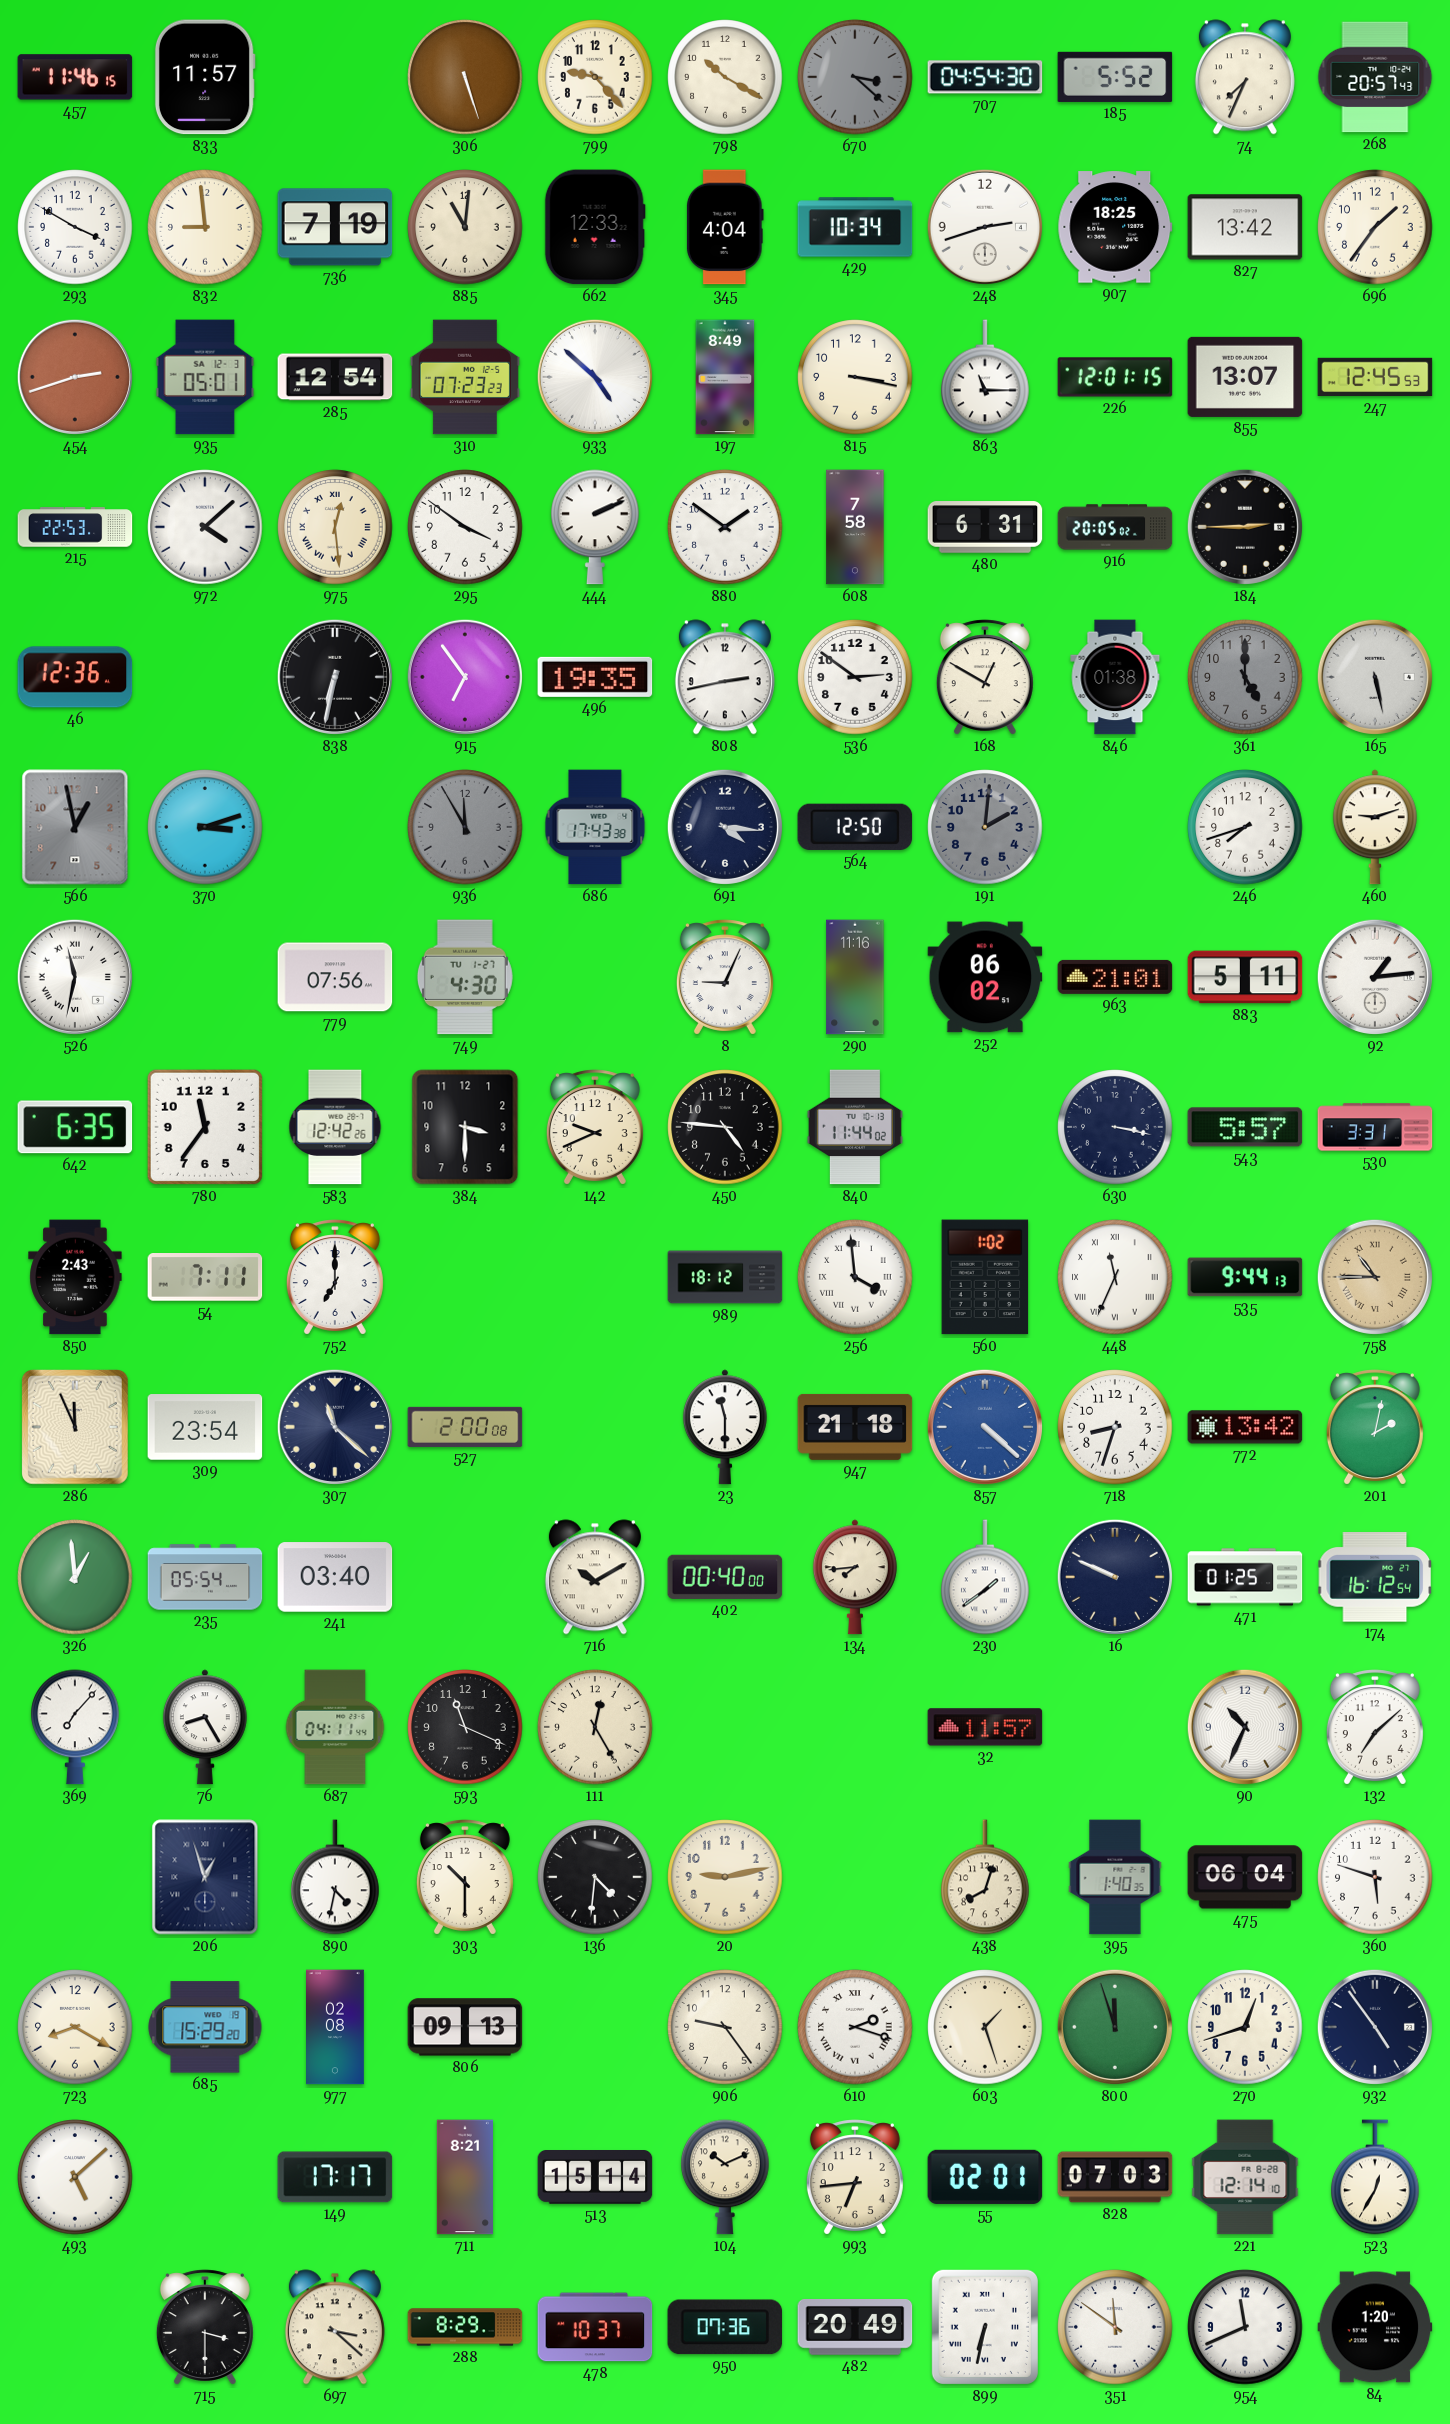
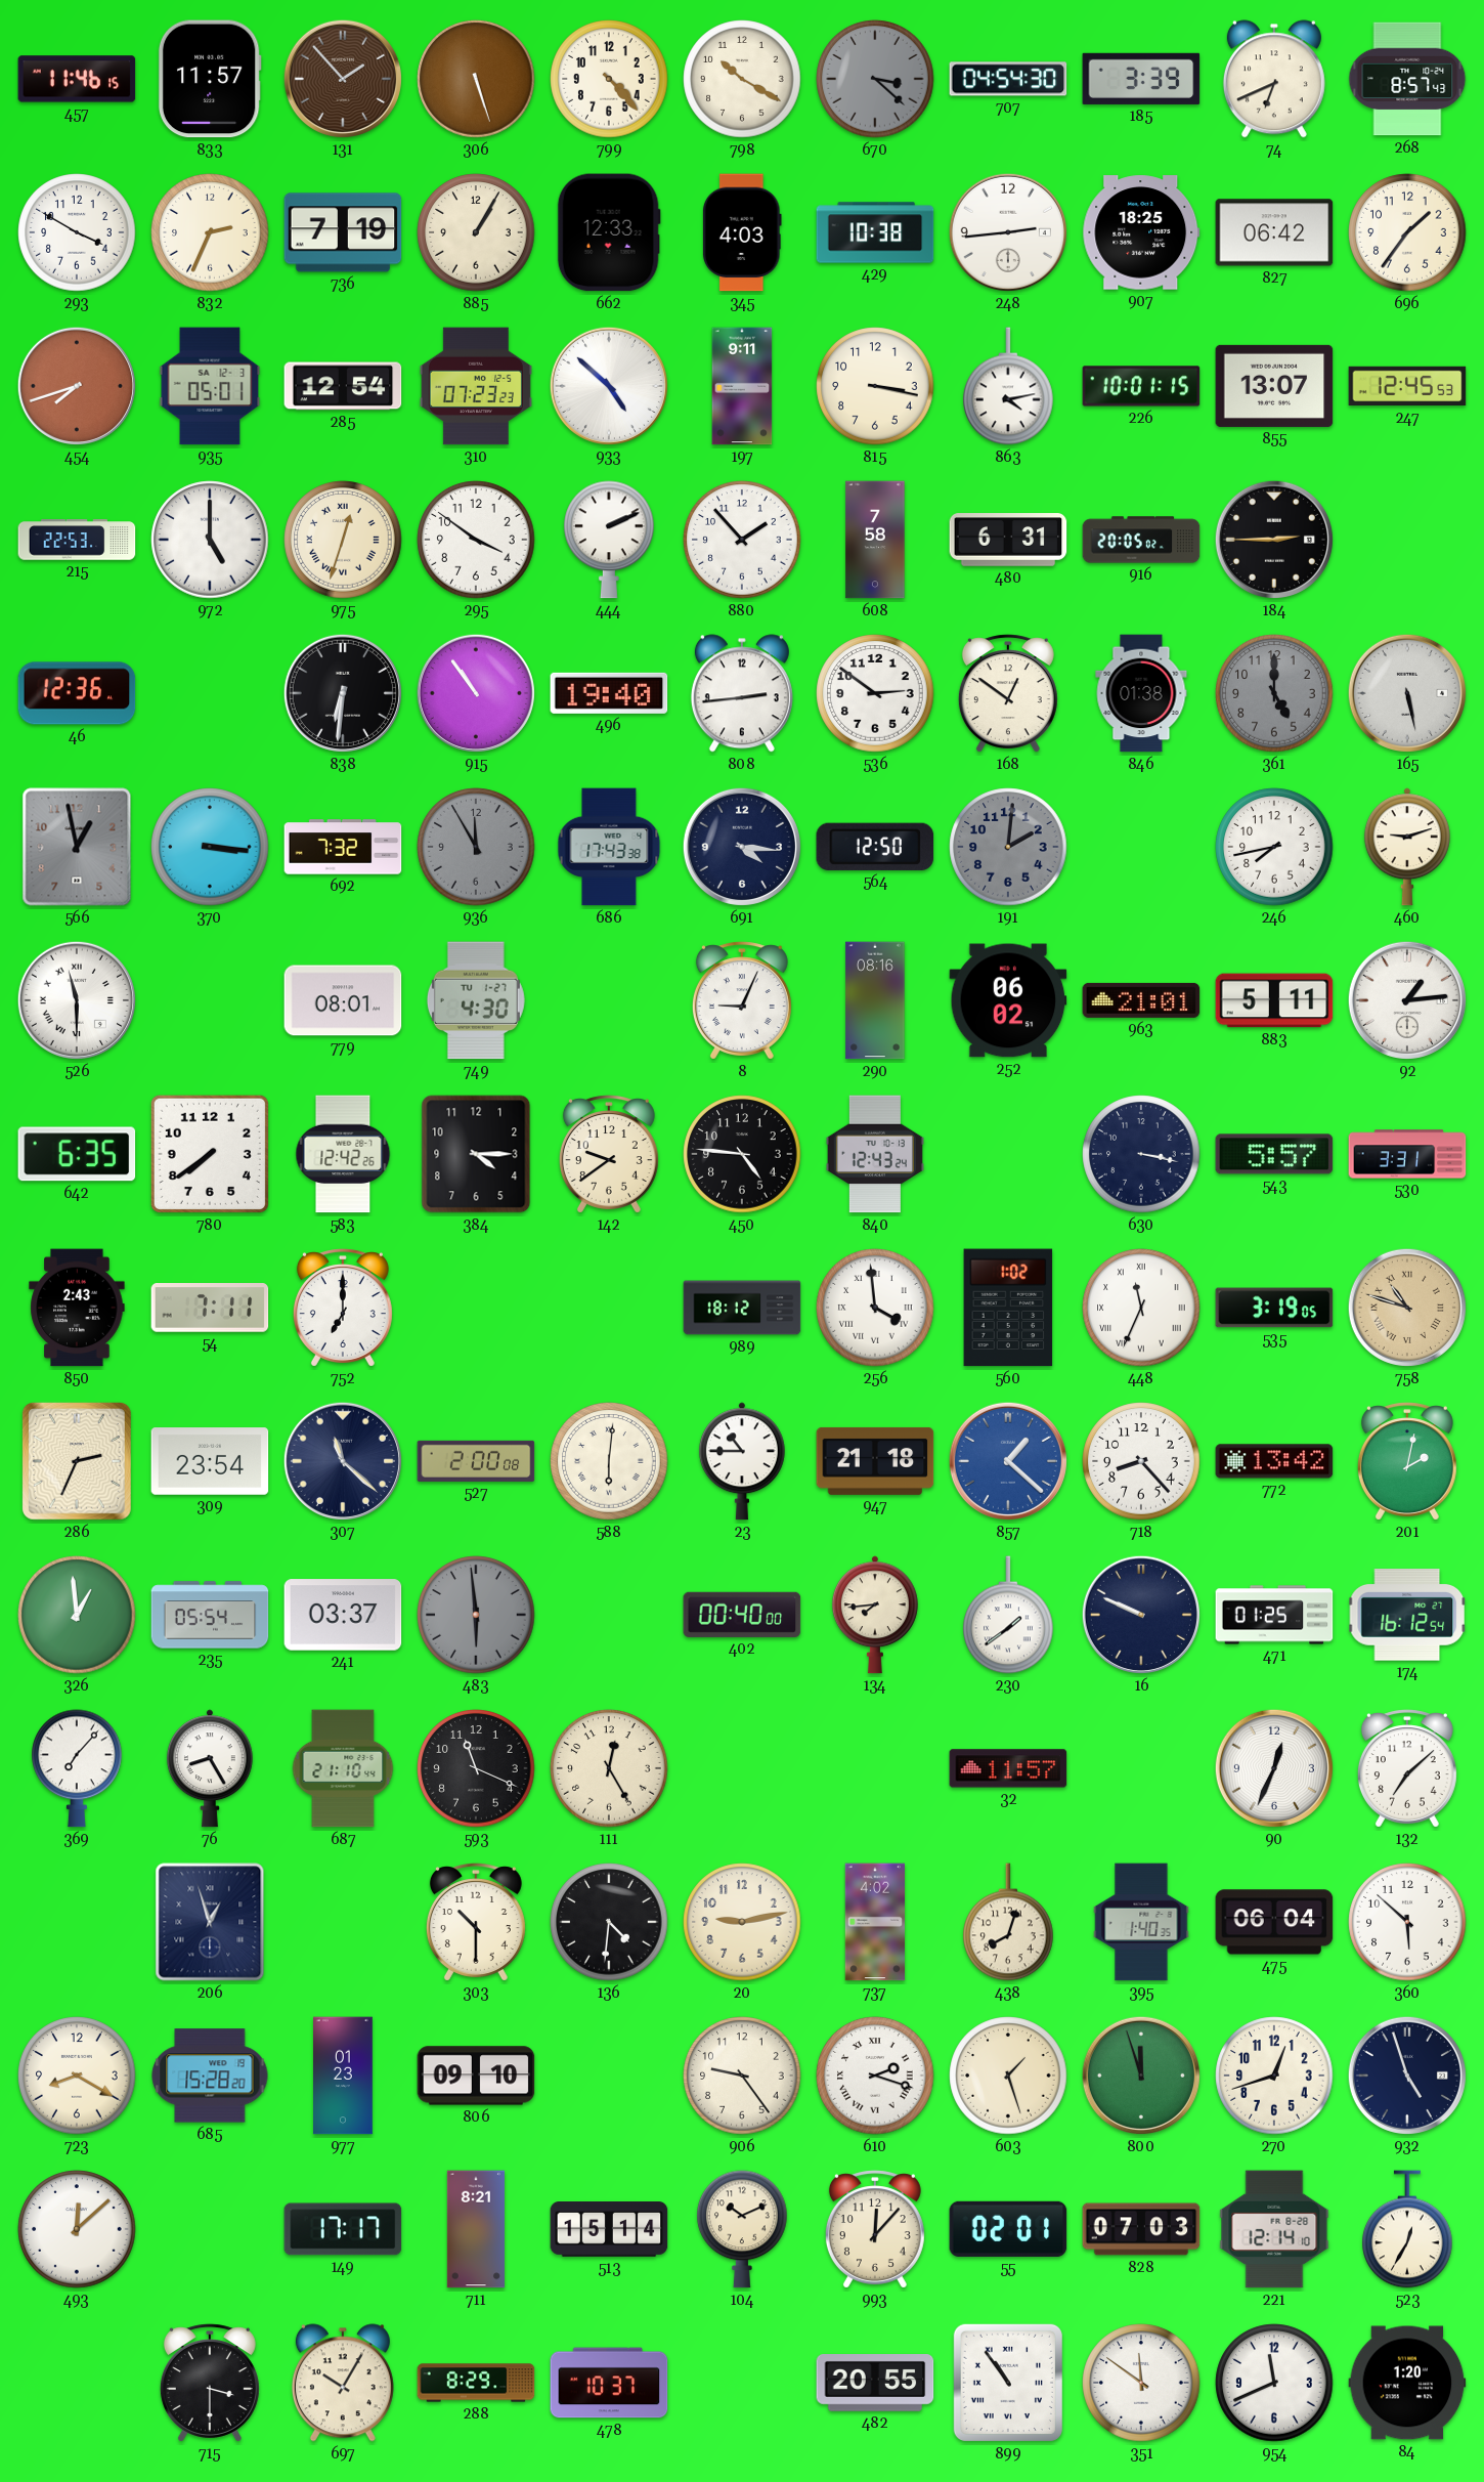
131: none -> 1:53 (343, 79)
799: 9:23 -> 4:23 (609, 79)
185: 5:52 -> 3:39 (1141, 79)
74: 7:34 -> 6:41 (1274, 79)
268: 20:57 -> 8:57 (1407, 79)
832: 8:59 -> 2:34 (210, 232)
885: 11:01 -> 1:05 (476, 232)
345: 4:04 -> 4:03 (743, 232)
429: 10:34 -> 10:38 (875, 232)
248: 2:42 -> 2:44 (1008, 232)
827: 13:42 -> 06:42 (1274, 232)
454: 2:42 -> 7:42 (77, 386)
197: 8:49 -> 9:11 (742, 386)
863: 11:15 -> 4:13 (1008, 386)
226: 12:01 -> 10:01 (1141, 386)
972: 4:08 -> 5:00 (210, 540)
975: 12:29 -> 12:33 (343, 540)
880: 1:51 -> 1:53 (742, 540)
838: 6:32 -> 6:31 (343, 693)
915: 6:54 -> 10:54 (476, 693)
496: 19:35 -> 19:40 (609, 693)
808: 2:43 -> 2:44 (742, 693)
168: 12:50 -> 12:51 (1008, 693)
370: 3:12 -> 3:16 (210, 847)
692: none -> 7:32 (343, 847)
246: 7:42 -> 7:43 (1274, 847)
526: 11:32 -> 11:30 (77, 1000)
779: 07:56 -> 08:01 (343, 1000)
290: 11:16 -> 08:16 (875, 1000)
780: 11:36 -> 7:39 (210, 1154)
384: 3:30 -> 4:15 (476, 1154)
142: 9:41 -> 9:39 (609, 1154)
840: 11:44 -> 12:43 (875, 1154)
535: 9:44 -> 3:19 (1274, 1308)
758: 10:45 -> 10:48 (1407, 1308)
286: 11:56 -> 2:34 (77, 1462)
588: none -> 6:01 (609, 1461)
23: 11:30 -> 10:45 (742, 1461)
857: 4:22 -> 1:22 (1008, 1461)
718: 8:33 -> 8:23 (1141, 1461)
241: 03:40 -> 03:37 (343, 1615)
483: none -> 5:59 (476, 1615)
716: 10:10 -> none (595, 1577)
687: 04:11 -> 21:10 (343, 1768)
90: 10:34 -> 12:34 (1274, 1768)
890: 4:32 -> none (335, 1877)
737: none -> 4:02 (874, 1922)
360: 5:48 -> 5:52 (1407, 1922)
685: 15:29 -> 15:28 (210, 2076)
977: 02:08 -> 01:23 (344, 2076)
806: 09:13 -> 09:10 (476, 2076)
932: 4:54 -> 4:57 (1407, 2076)
493: 5:08 -> 12:08 (77, 2229)
993: 6:44 -> 12:07 (875, 2229)
697: 3:22 -> 10:05 (343, 2383)
950: 07:36 -> none (725, 2327)
482: 20:49 -> 20:55 (875, 2384)
899: 6:32 -> 10:54 (1008, 2383)
